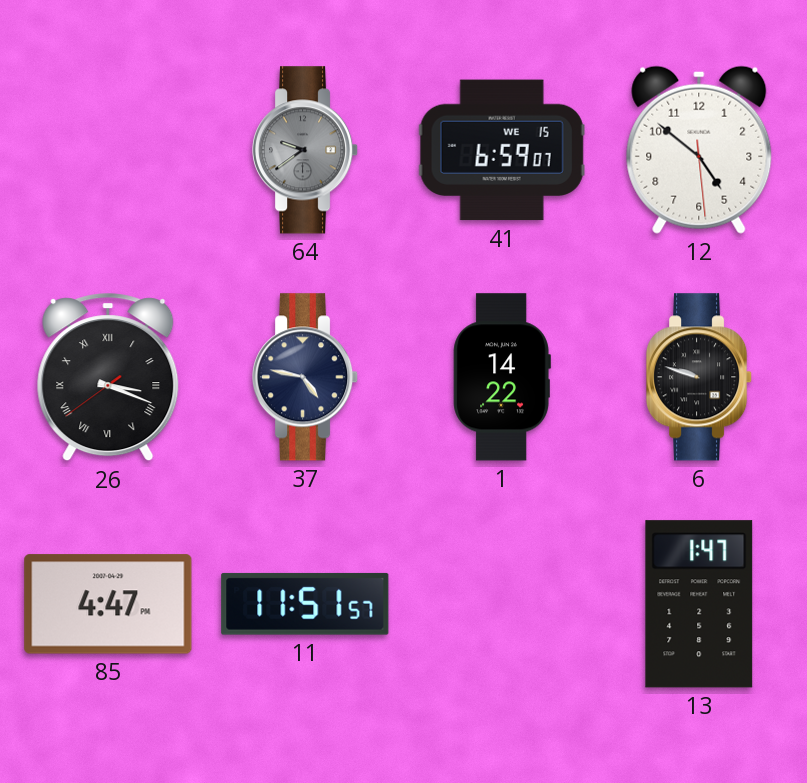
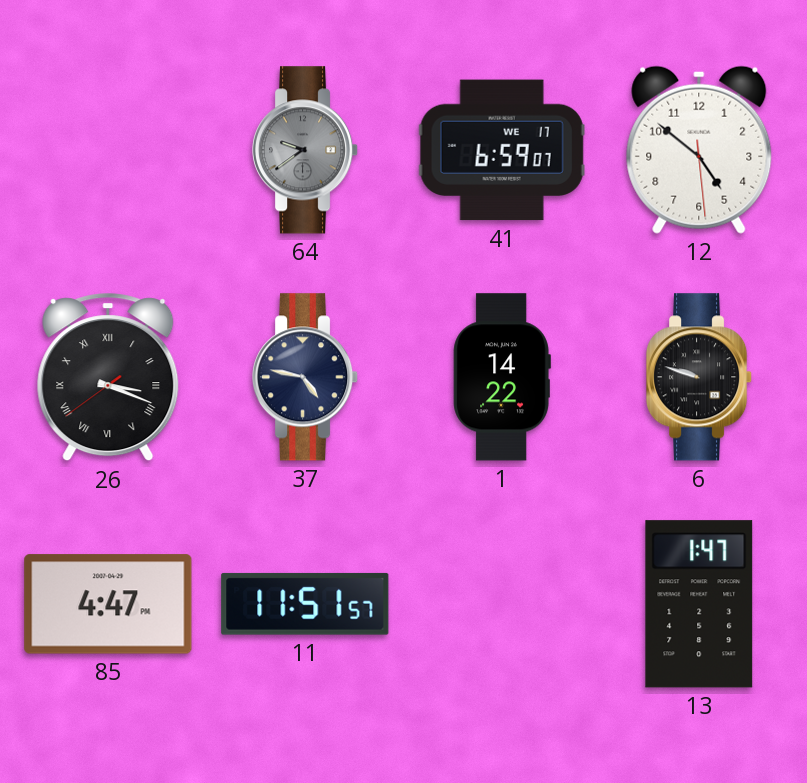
41 date: WE 15 -> WE 17 (502, 150)
